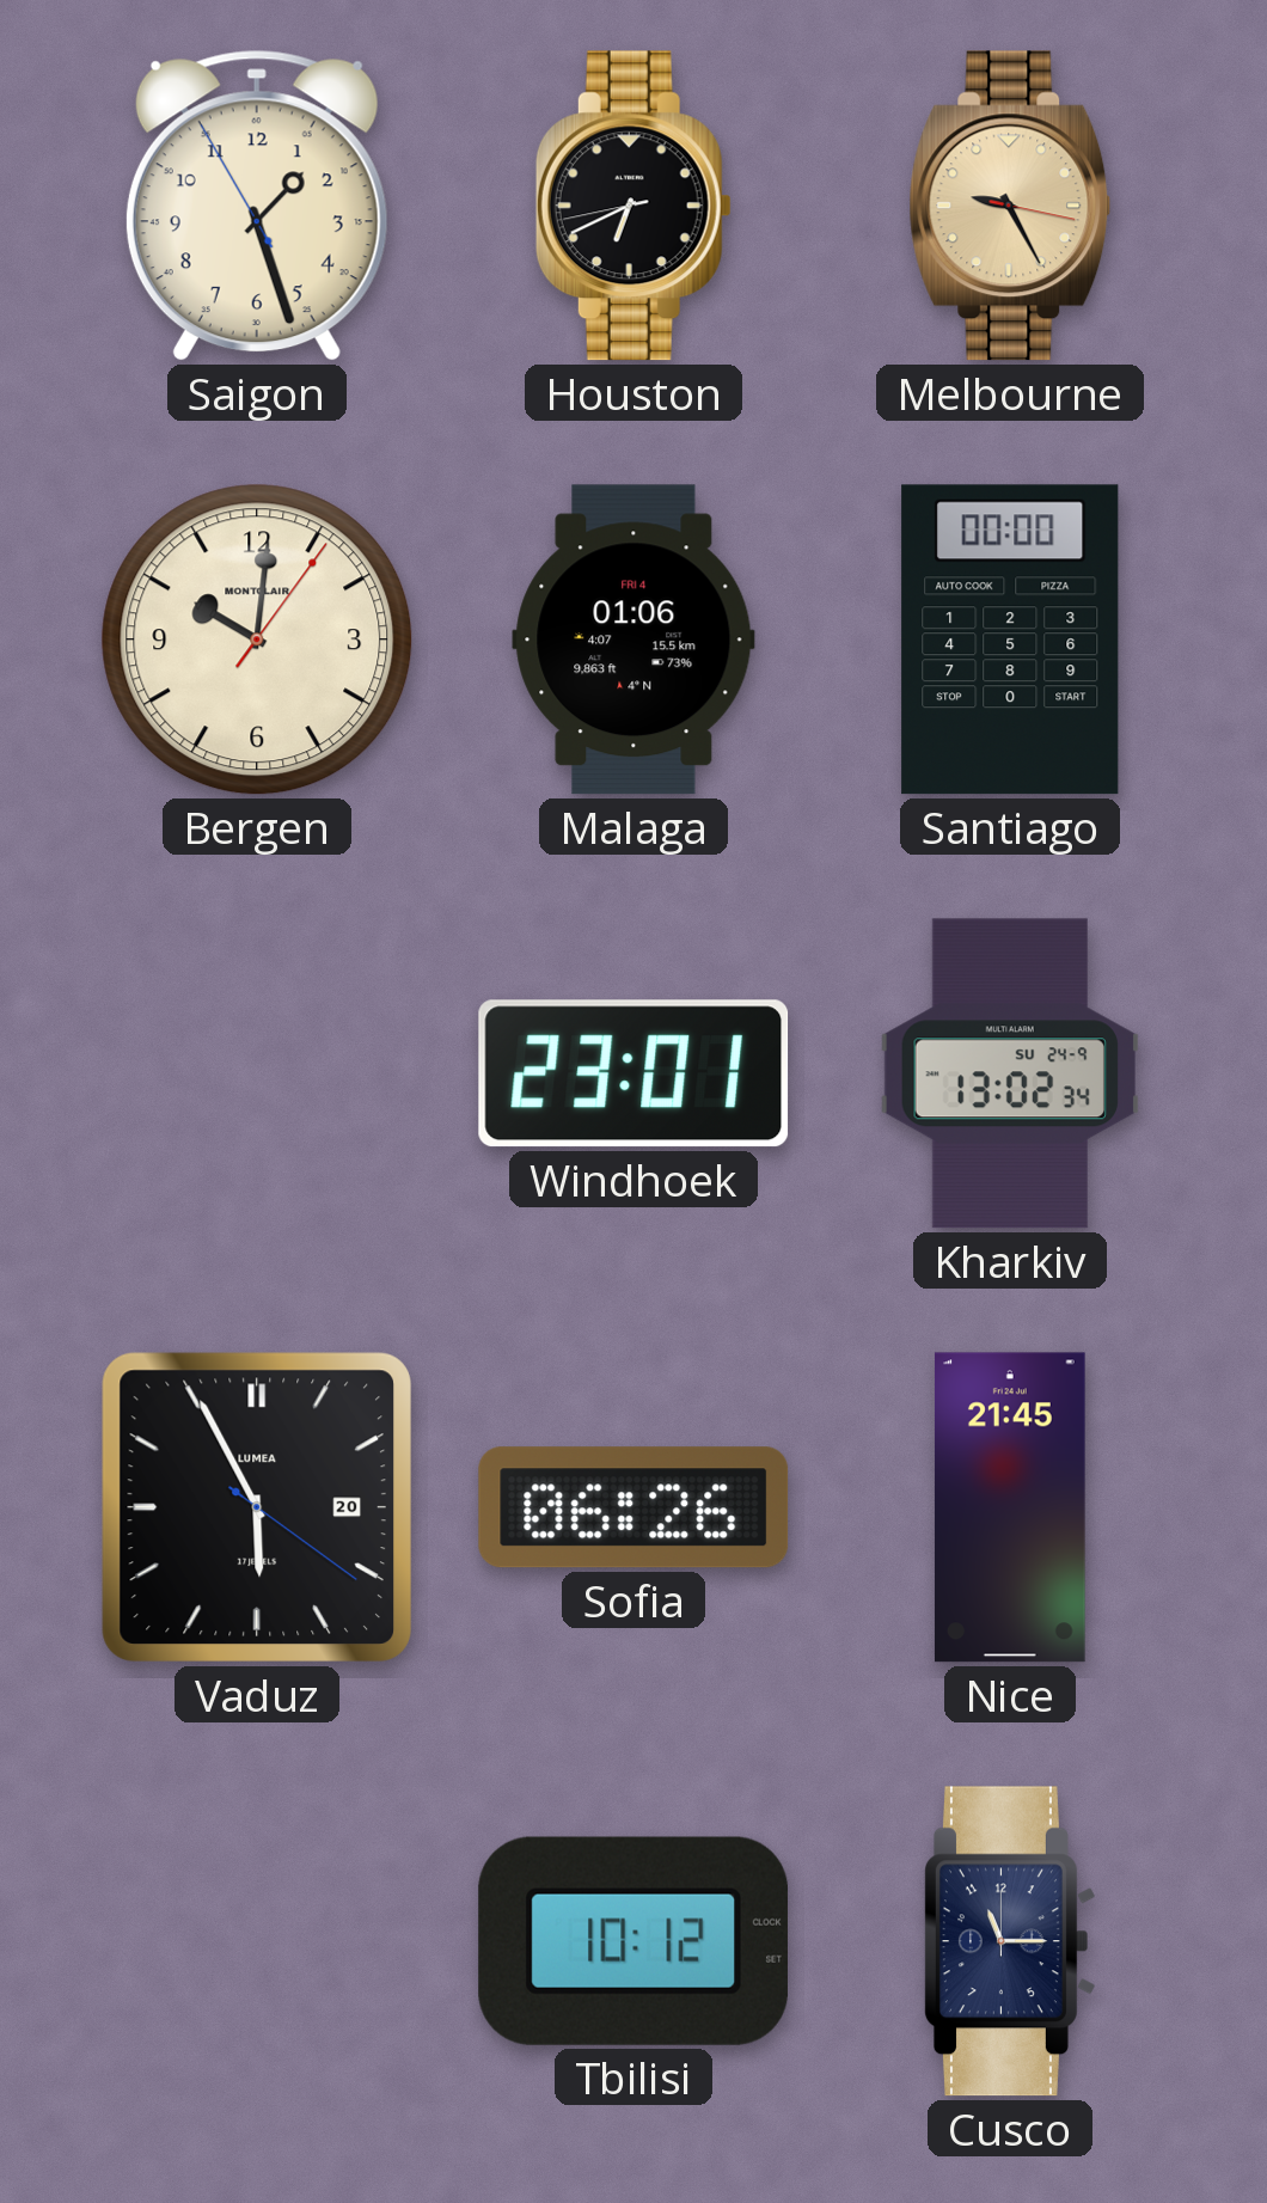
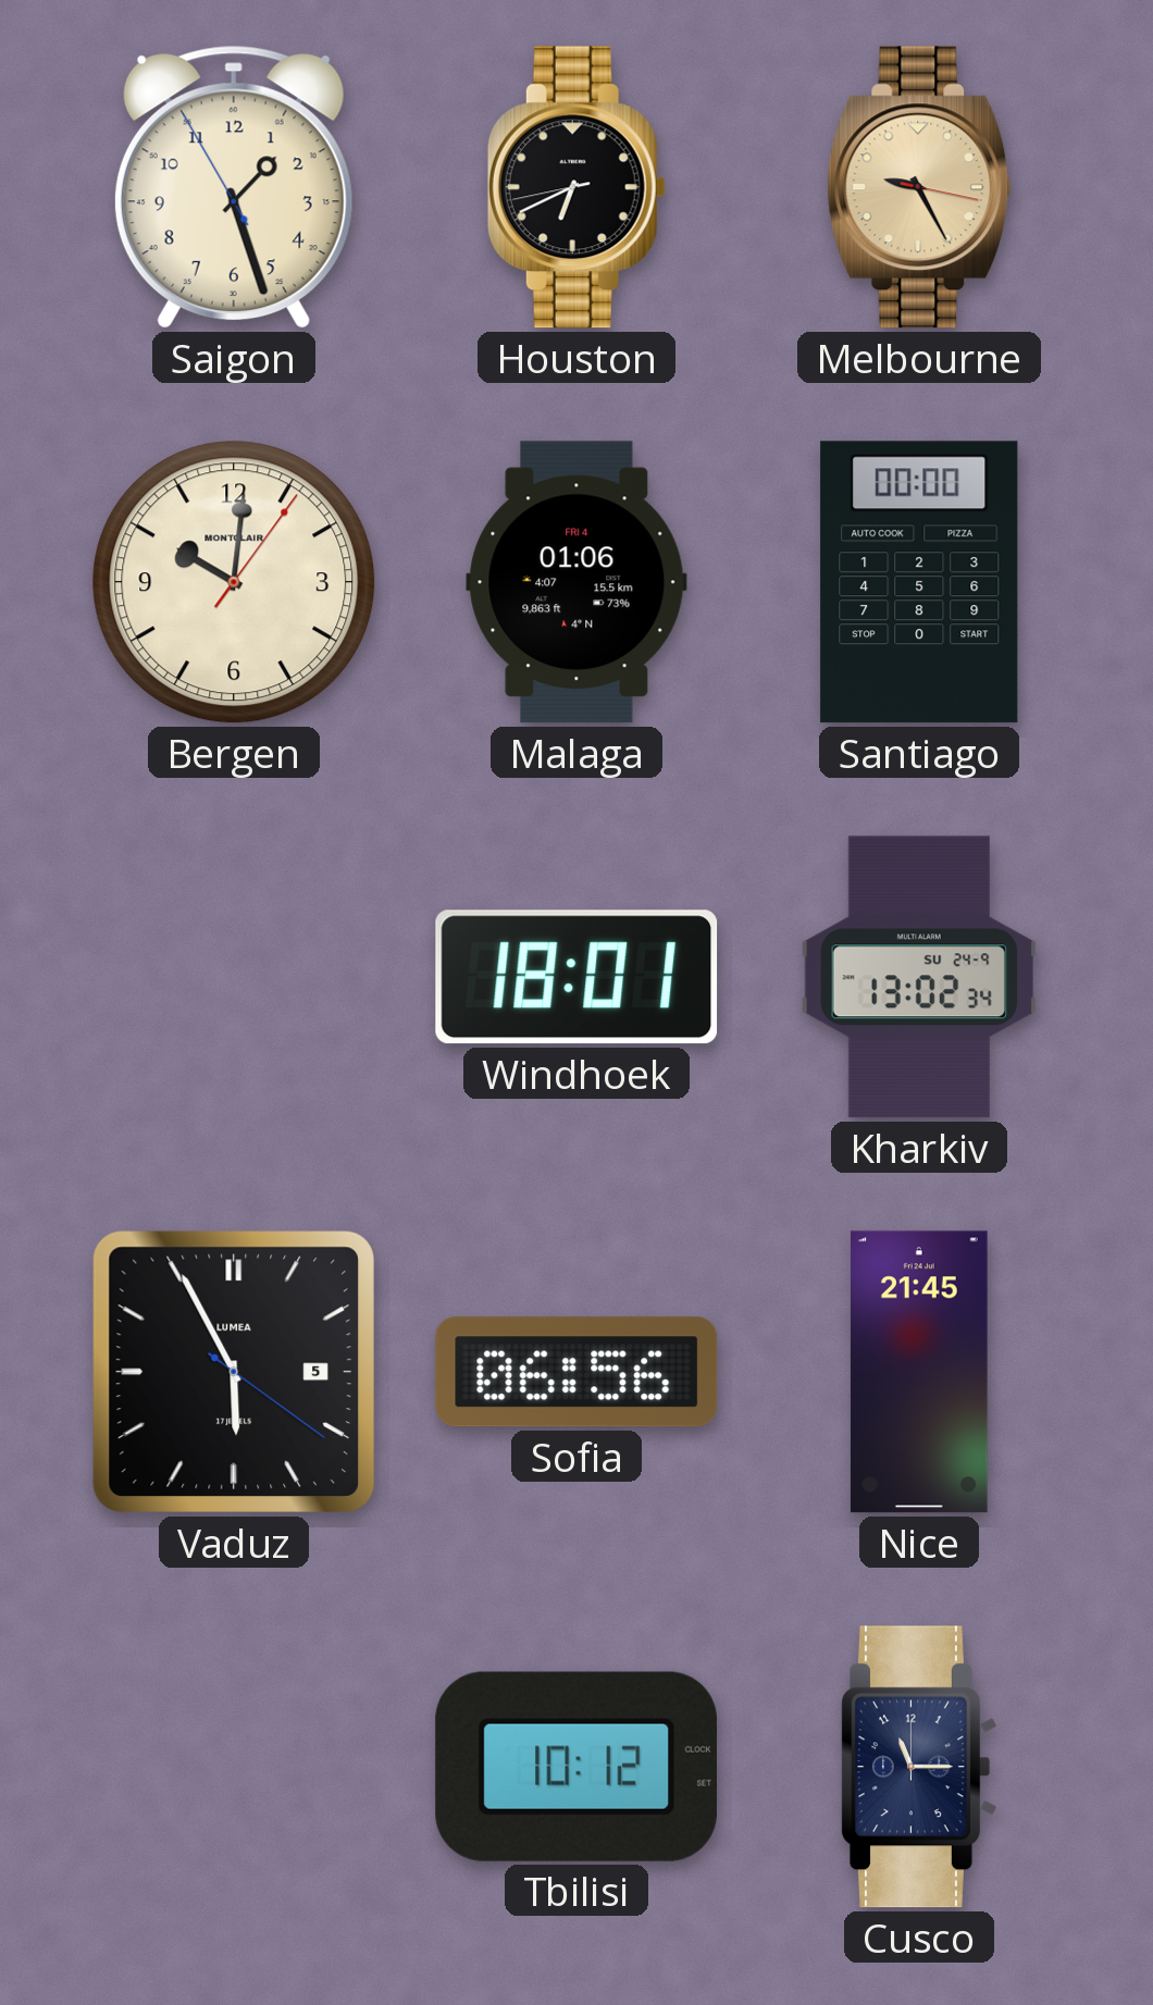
Windhoek: 23:01 -> 18:01 (576, 977)
Vaduz date: 20 -> 5 (234, 1372)
Sofia: 06:26 -> 06:56 (576, 1372)
